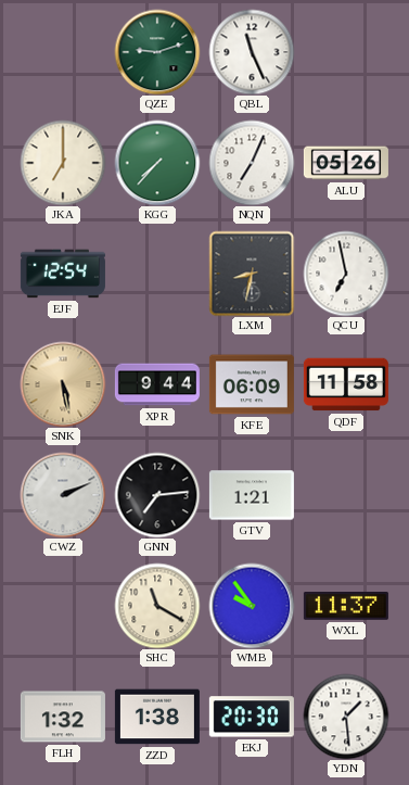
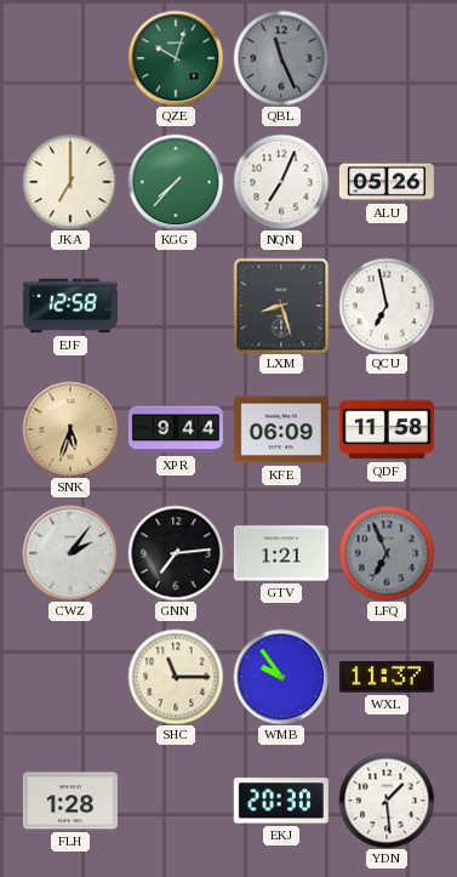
QZE: 9:12 -> 10:03 (176, 58)
QBL dial: white -> grey (281, 58)
EJF: 12:54 -> 12:58 (70, 306)
LXM: 8:32 -> 8:27 (281, 306)
SNK: 5:28 -> 5:33 (70, 429)
CWZ: 2:11 -> 2:06 (70, 553)
LFQ: none -> 6:56 (387, 553)
SHC: 11:20 -> 11:15 (176, 677)
FLH: 1:32 -> 1:28 (70, 801)
ZZD: 1:38 -> none (157, 717)
